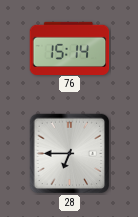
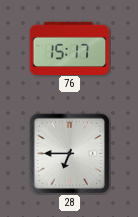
76: 15:14 -> 15:17 (70, 48)
